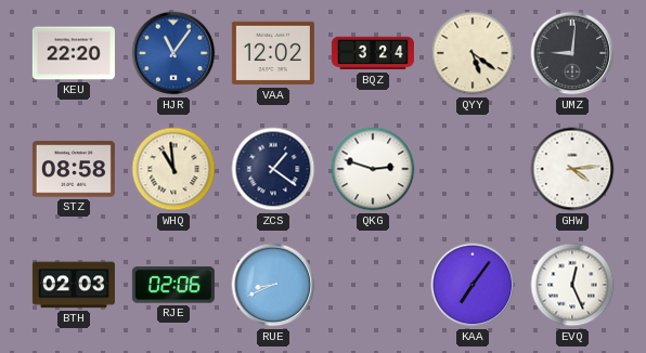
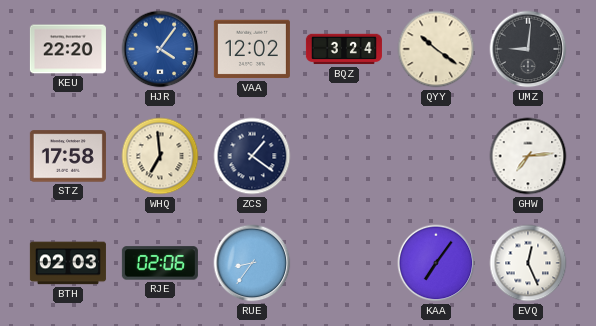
HJR: 11:06 -> 4:06 (160, 49)
QYY: 5:21 -> 10:21 (436, 49)
STZ: 08:58 -> 17:58 (68, 156)
WHQ: 10:59 -> 6:59 (160, 156)
QKG: 2:48 -> none (373, 169)
GHW: 4:14 -> 7:14 (528, 156)
RUE: 8:41 -> 8:36 (252, 263)
